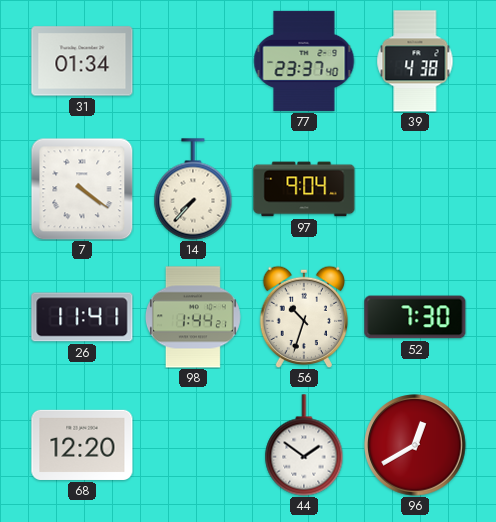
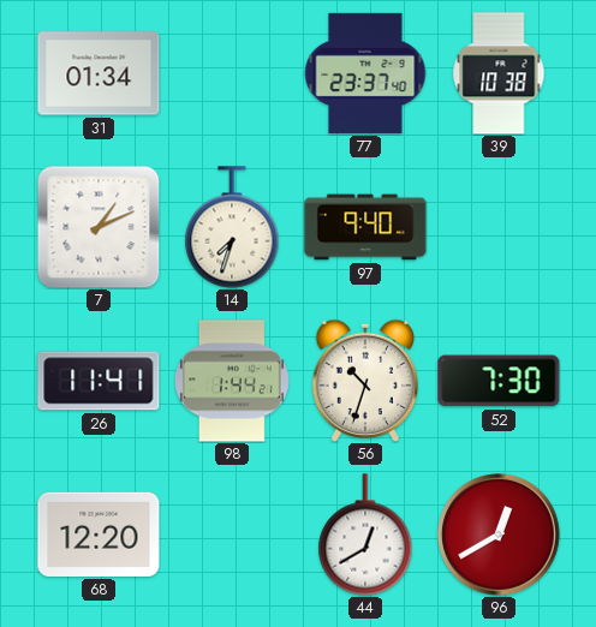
39: 4:38 -> 10:38 (499, 73)
7: 4:21 -> 1:11 (99, 227)
14: 7:37 -> 7:33 (232, 227)
97: 9:04 -> 9:40 (365, 227)
44: 1:51 -> 12:40 (365, 535)
